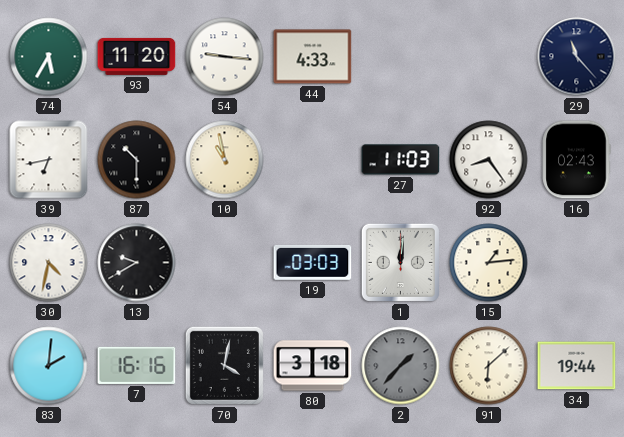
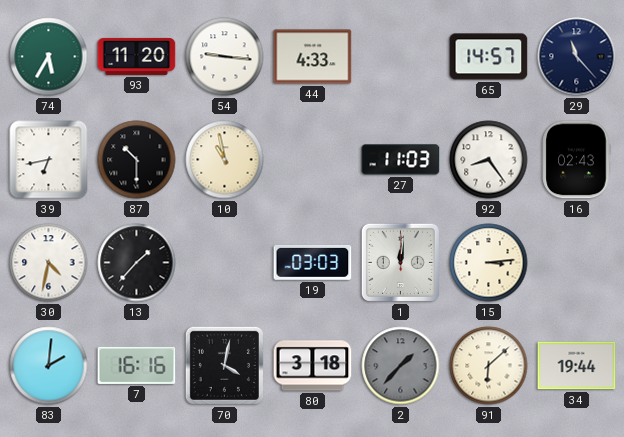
65: none -> 14:57 (489, 57)
13: 9:40 -> 1:37 (137, 263)
15: 1:14 -> 3:14 (489, 263)
